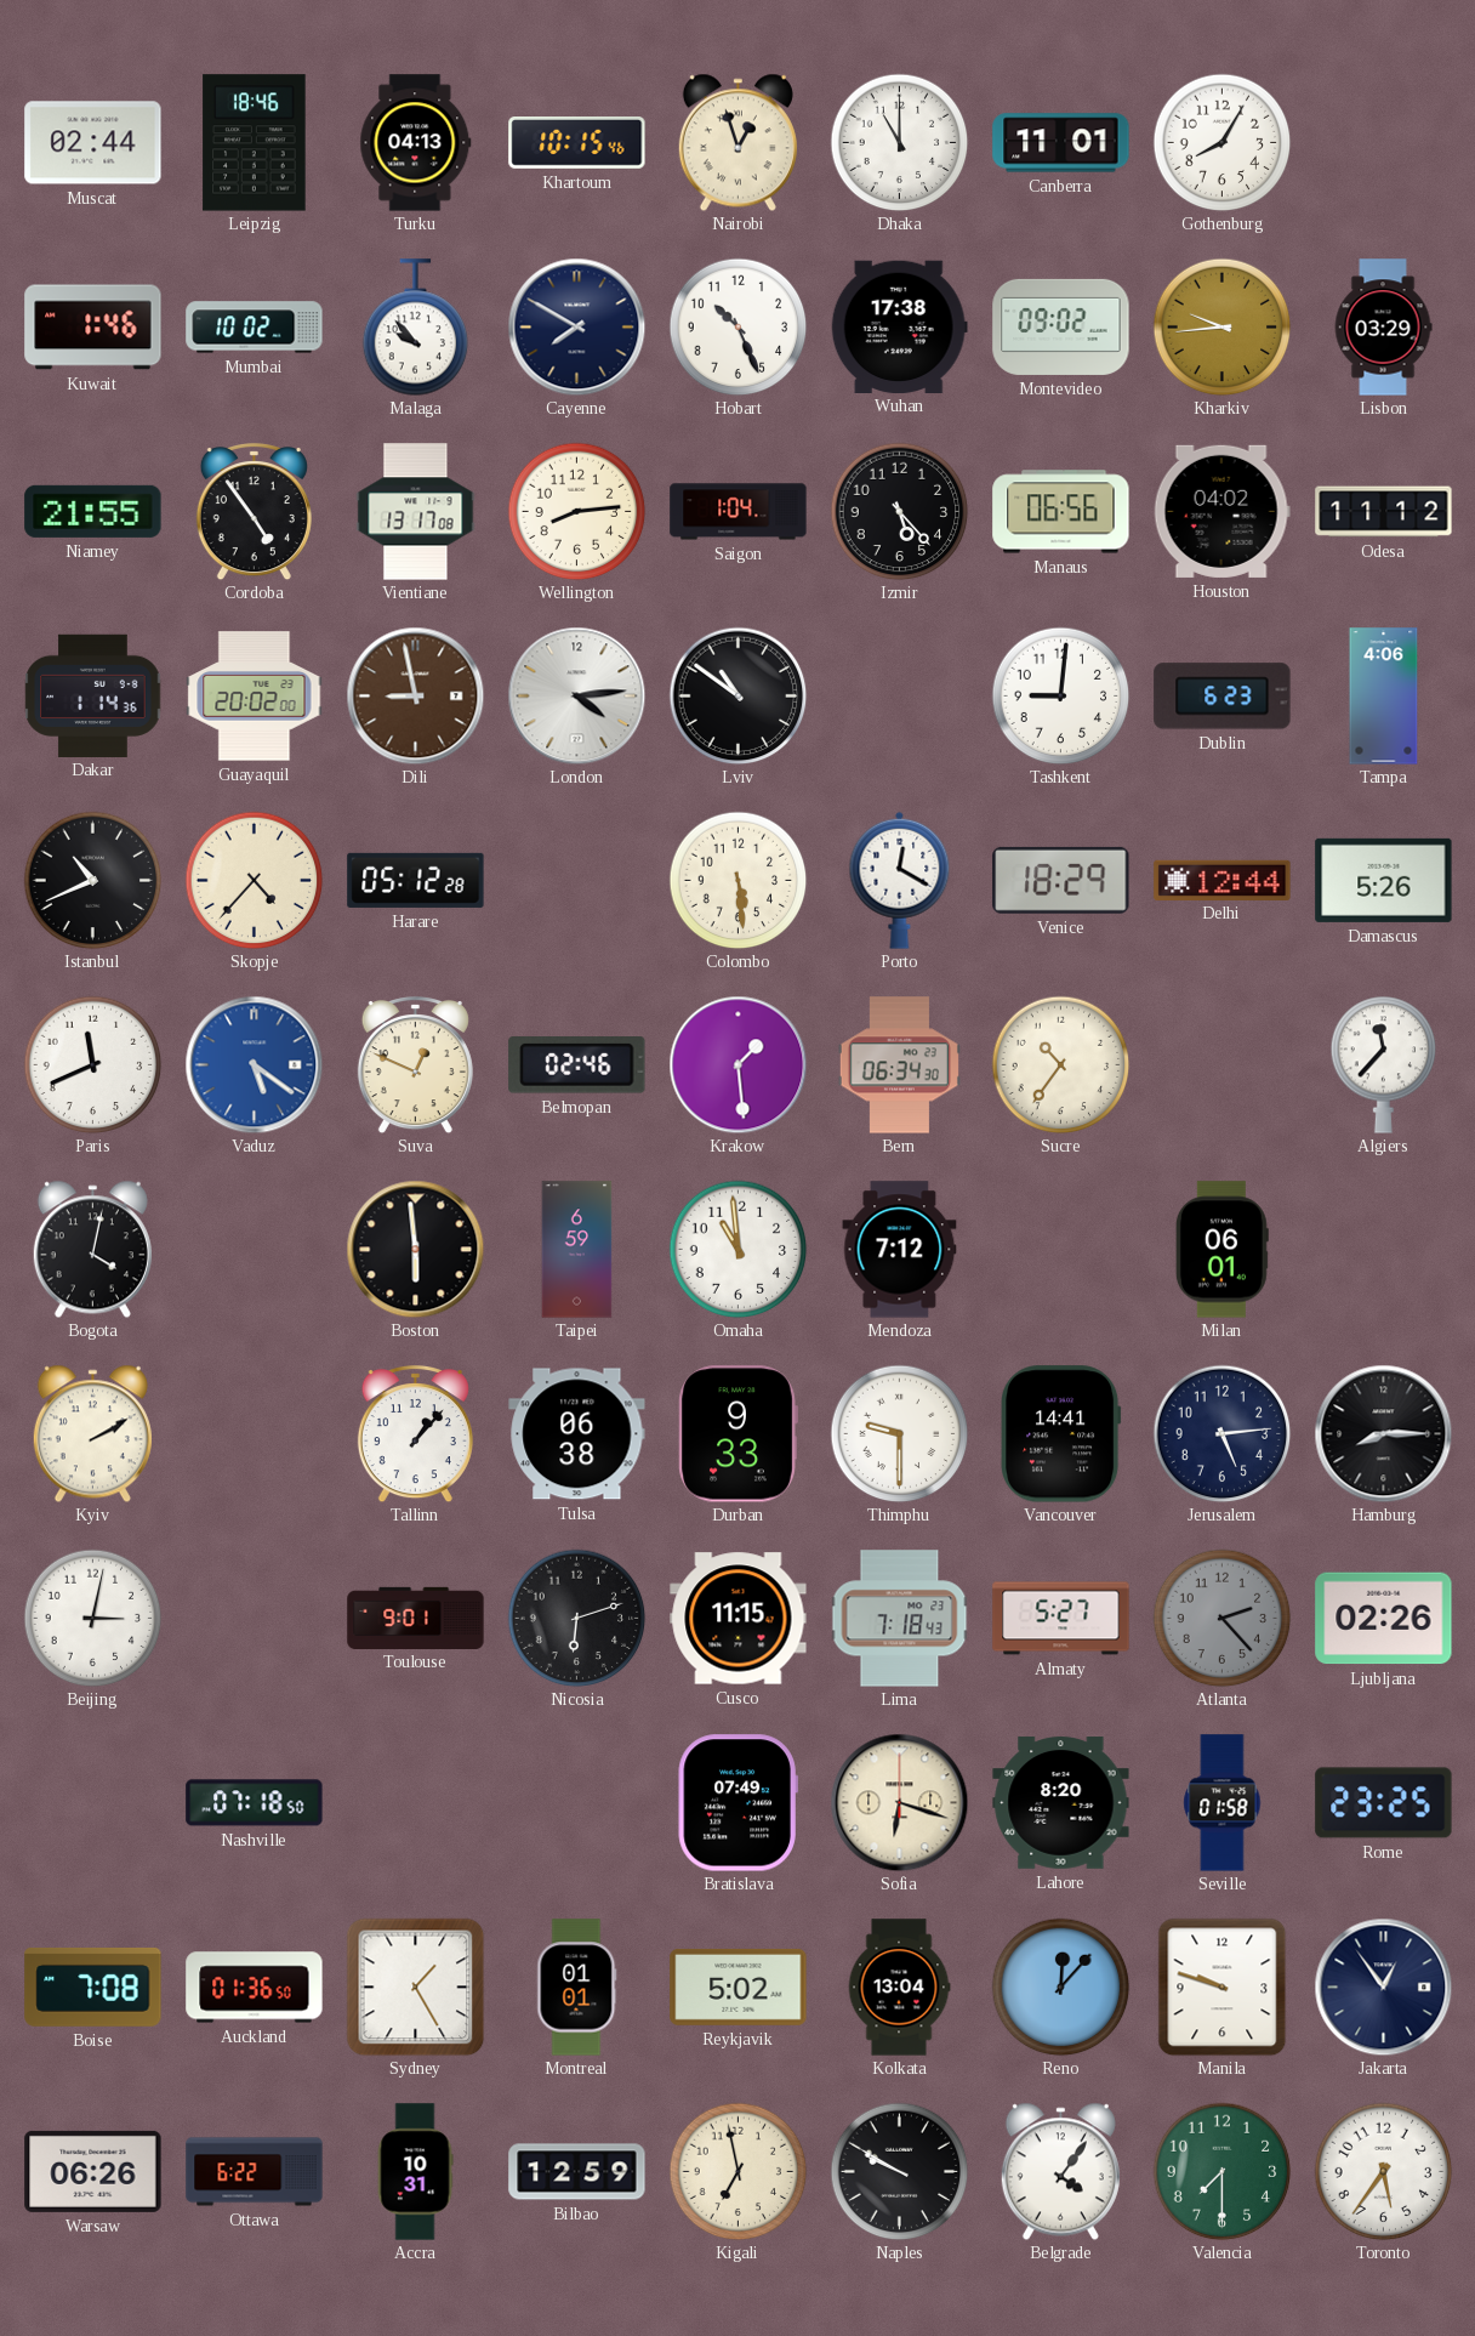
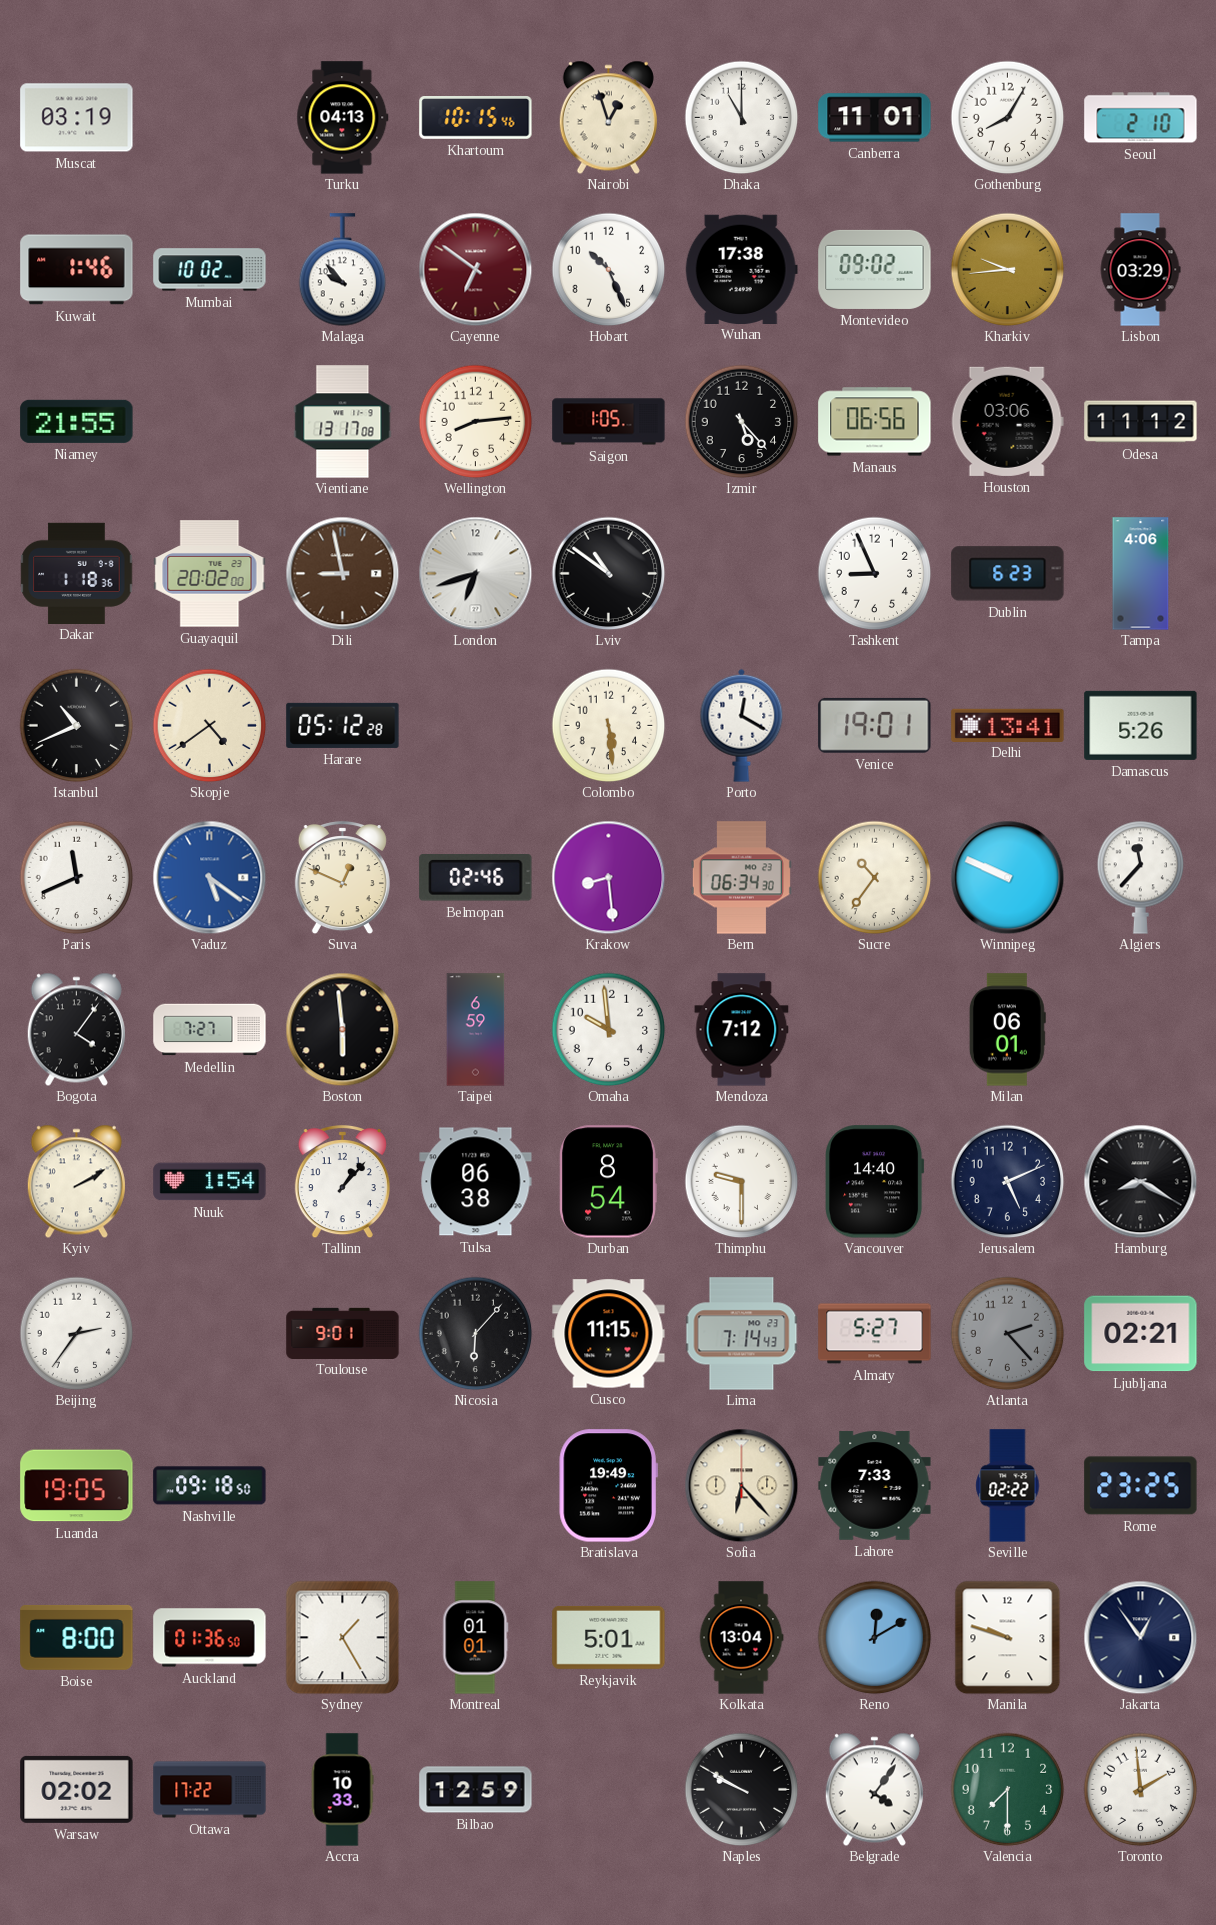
Muscat: 02:44 -> 03:19 (77, 118)
Leipzig: 18:46 -> none (255, 143)
Seoul: none -> 2:10 (1141, 118)
Cayenne: 7:50 -> 6:51 (475, 269)
Cayenne dial: navy -> burgundy (475, 269)
Cordoba: 4:54 -> none (254, 512)
Saigon: 1:04 -> 1:05 (609, 422)
Houston: 04:02 -> 03:06 (1007, 421)
Dakar: 1:14 -> 1:18 (77, 573)
London: 4:14 -> 6:42 (475, 573)
Tashkent: 9:01 -> 8:56 (874, 573)
Skopje: 4:37 -> 4:39 (209, 725)
Venice: 18:29 -> 19:01 (875, 725)
Delhi: 12:44 -> 13:41 (1008, 725)
Krakow: 1:29 -> 8:29 (608, 877)
Winnipeg: none -> 9:49 (1007, 877)
Bogota: 4:02 -> 4:06 (76, 1029)
Medellin: none -> 7:27 (210, 1030)
Omaha: 10:59 -> 9:59 (608, 1029)
Nuuk: none -> 1:54 (210, 1182)
Durban: 9:33 -> 8:54 (608, 1182)
Vancouver: 14:41 -> 14:40 (875, 1182)
Jerusalem: 5:14 -> 5:11 (1007, 1181)
Hamburg: 8:15 -> 8:20 (1140, 1181)
Beijing: 3:02 -> 2:36 (76, 1333)
Nicosia: 6:12 -> 6:07 (475, 1333)
Lima: 7:18 -> 7:14 (741, 1334)
Ljubljana: 02:26 -> 02:21 (1141, 1334)
Luanda: none -> 19:05 (77, 1486)
Nashville: 07:18 -> 09:18 (210, 1486)
Bratislava: 07:49 -> 19:49 (608, 1486)
Sofia: 6:18 -> 6:23 (741, 1485)
Lahore: 8:20 -> 7:33 (875, 1486)
Seville: 01:58 -> 02:22 (1008, 1486)
Boise: 7:08 -> 8:00 (77, 1637)
Reykjavik: 5:02 -> 5:01 (609, 1637)
Reno: 12:07 -> 12:10 (874, 1637)
Warsaw: 06:26 -> 02:02 (77, 1789)
Ottawa: 6:22 -> 17:22 (210, 1790)
Accra: 10:31 -> 10:33 (342, 1790)
Kigali: 6:58 -> none (737, 2171)
Toronto: 5:36 -> 1:59 (1140, 1789)
